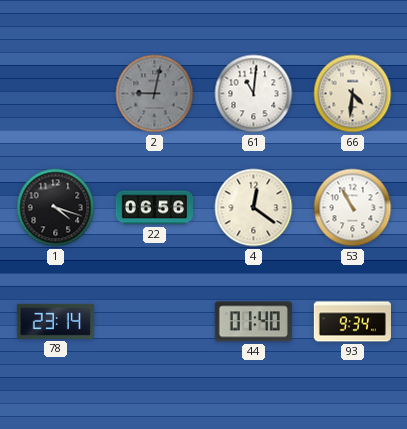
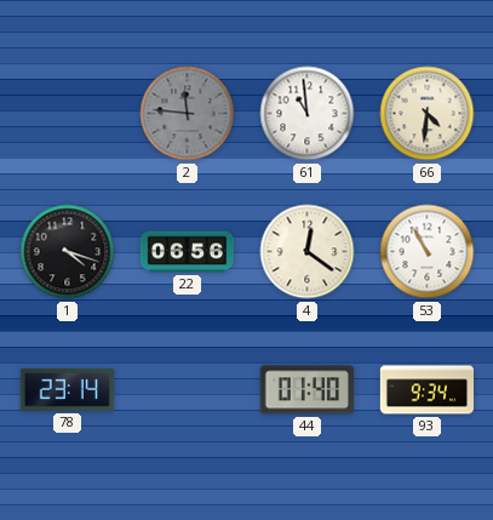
2: 9:02 -> 11:46 (188, 114)
61: 11:01 -> 10:59 (308, 114)
